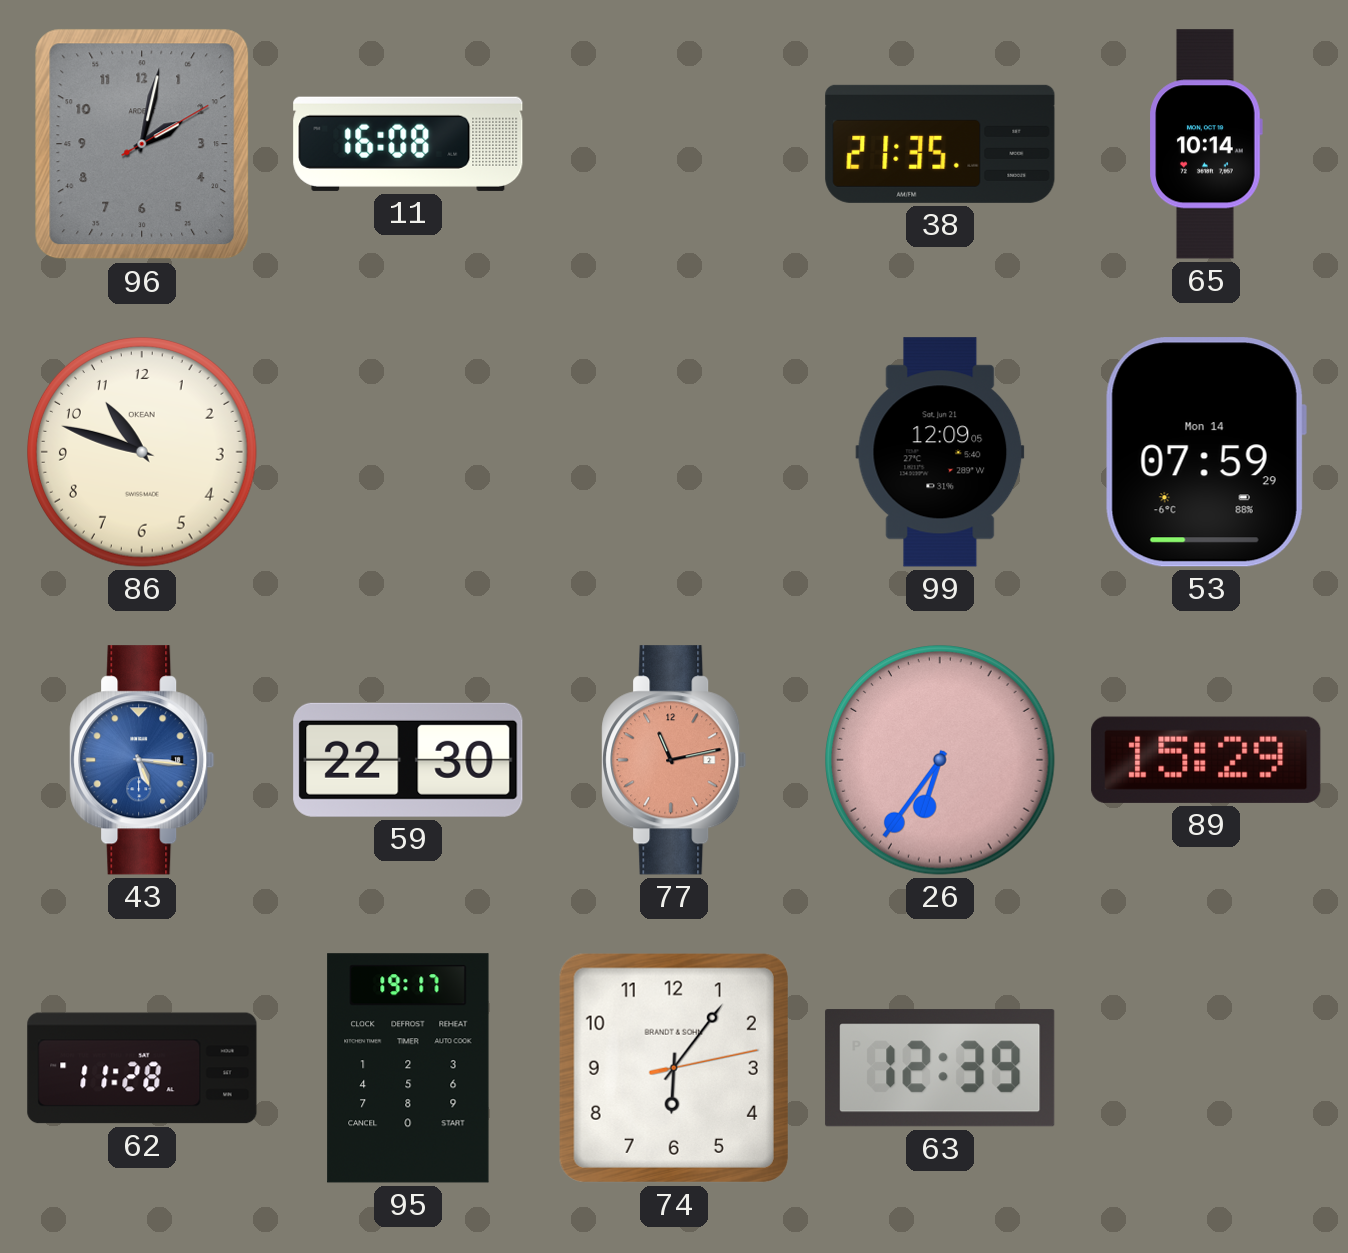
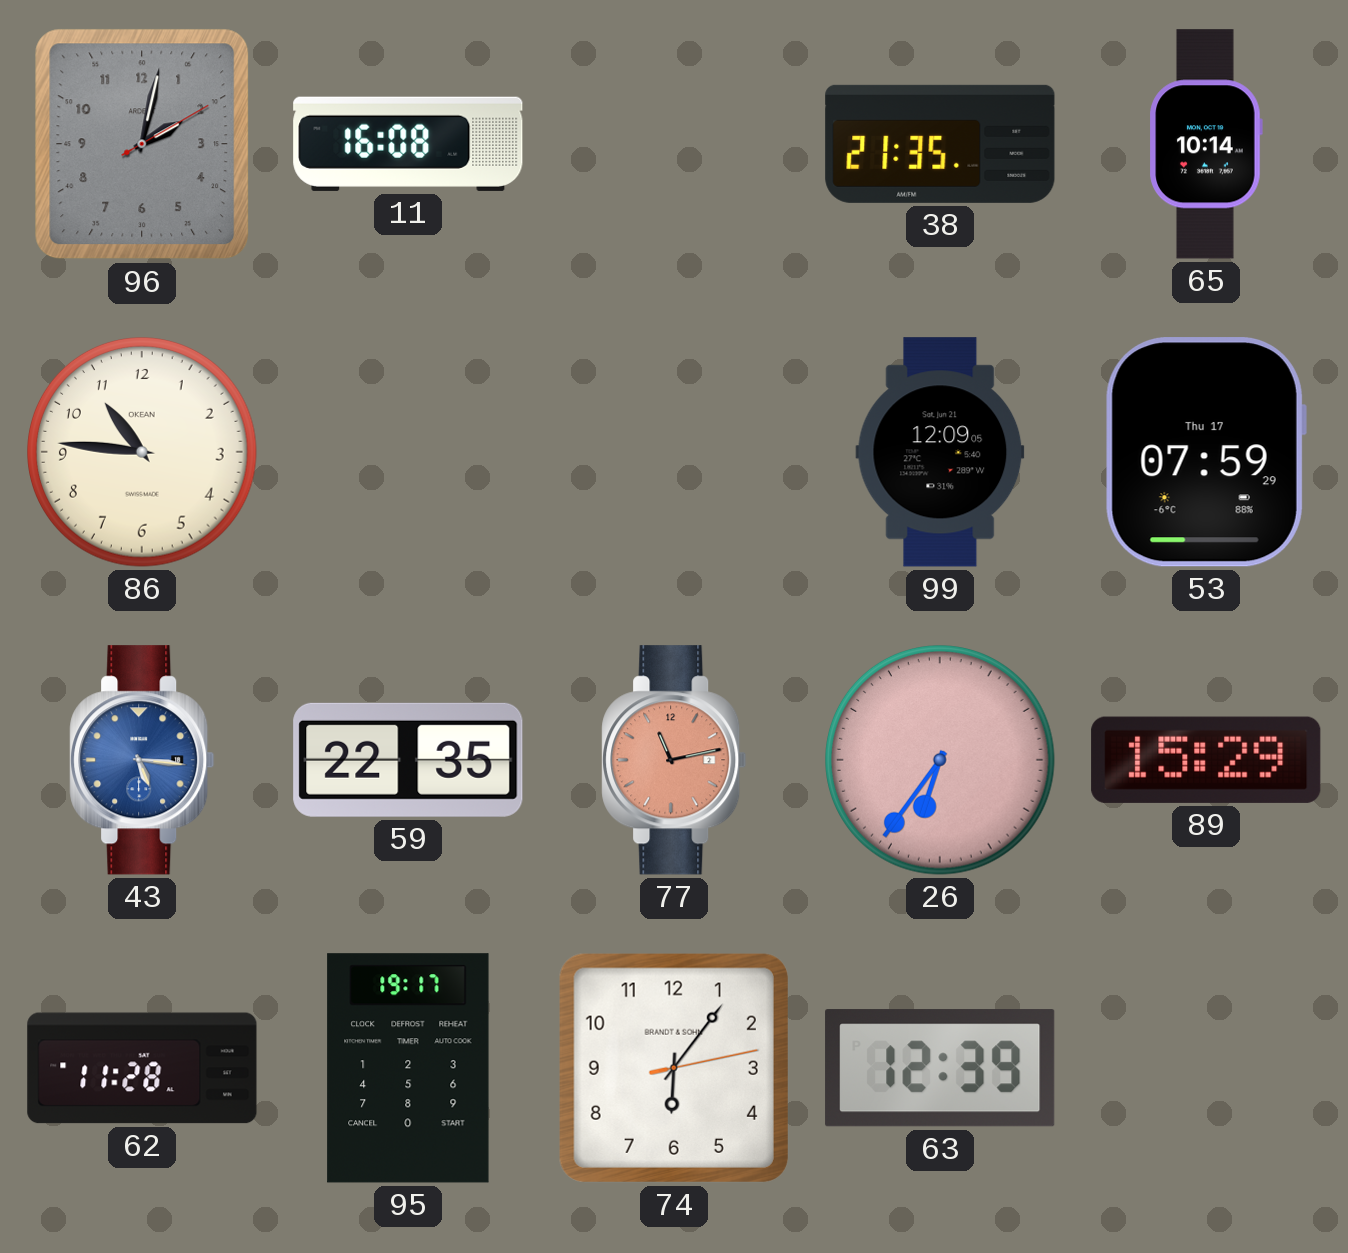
86: 10:48 -> 10:46 (143, 453)
53 date: Mon 14 -> Thu 17 (1206, 452)
59: 22:30 -> 22:35 (408, 760)
